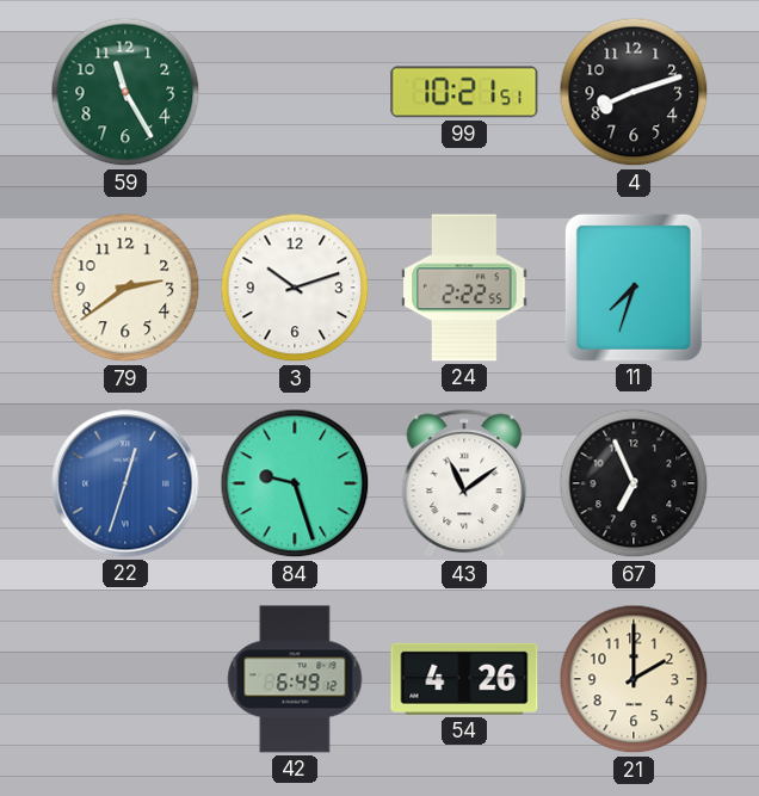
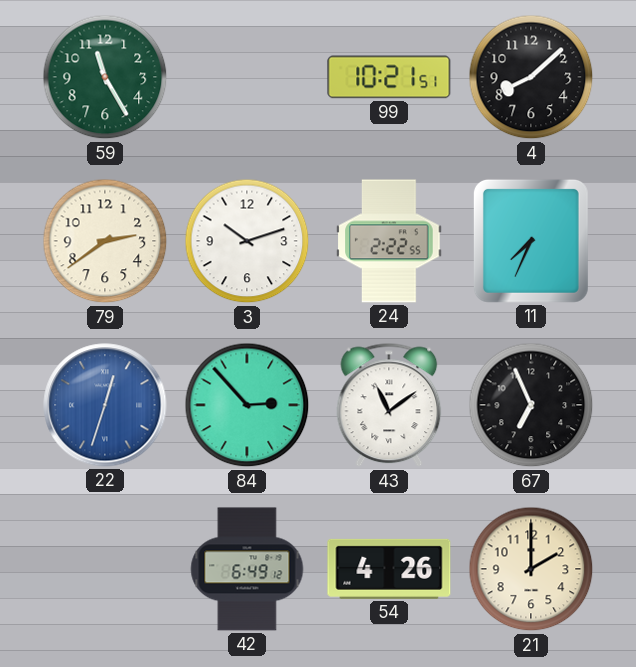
4: 8:12 -> 8:08 (531, 77)
11: 7:33 -> 7:34 (531, 241)
84: 9:27 -> 2:53 (247, 405)
